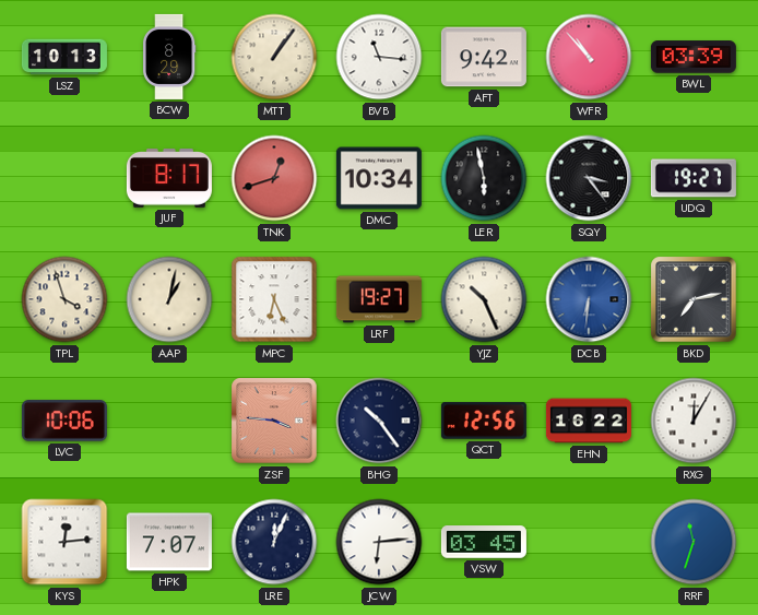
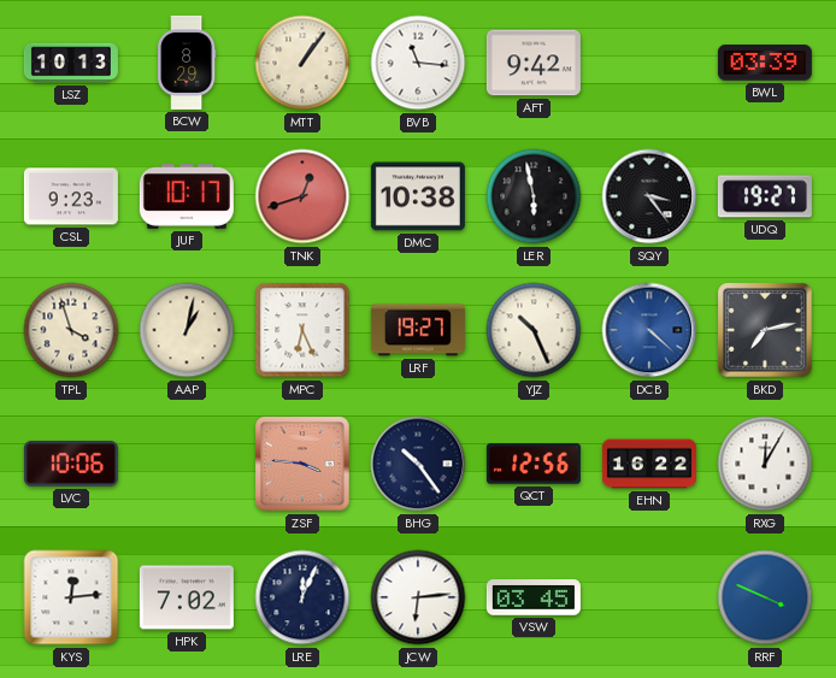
WFR: 10:53 -> none (589, 57)
CSL: none -> 9:23 (71, 196)
JUF: 8:17 -> 10:17 (187, 197)
DMC: 10:34 -> 10:38 (418, 196)
DCB: 6:31 -> 4:22 (649, 330)
HPK: 7:07 -> 7:02 (187, 597)
RRF: 11:33 -> 3:49 (765, 597)
